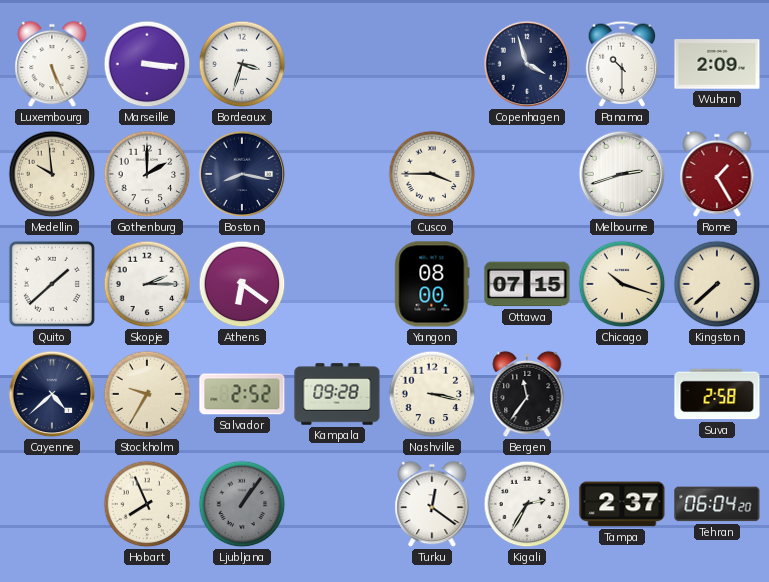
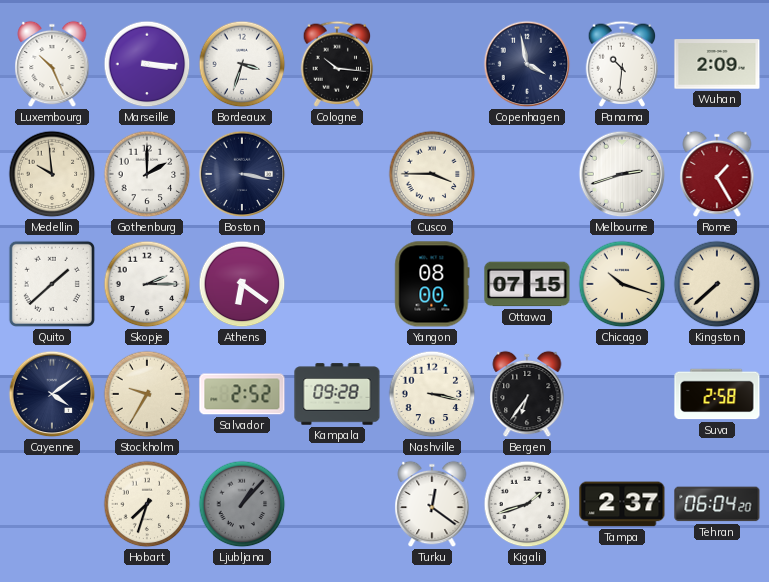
Luxembourg: 5:26 -> 10:26 (52, 64)
Cologne: none -> 10:16 (337, 64)
Copenhagen: 3:57 -> 3:58 (527, 64)
Panama: 10:30 -> 10:31 (622, 64)
Boston: 8:17 -> 3:17 (242, 174)
Cayenne: 4:38 -> 4:09 (52, 394)
Bergen: 11:36 -> 6:36 (527, 394)
Hobart: 7:56 -> 7:33 (147, 504)
Ljubljana: 1:06 -> 1:07 (242, 504)
Kigali: 2:35 -> 1:42 (527, 504)
